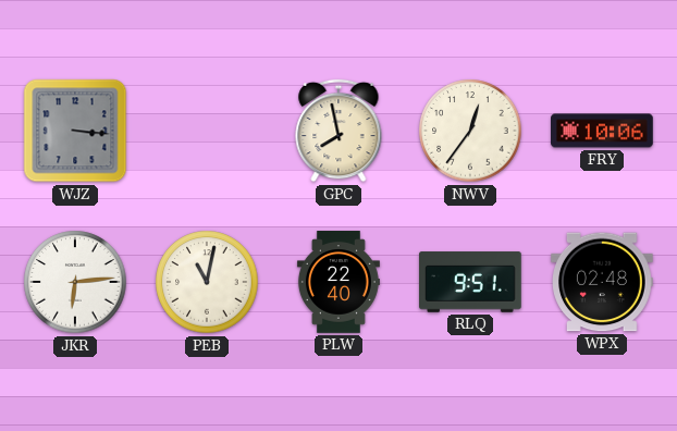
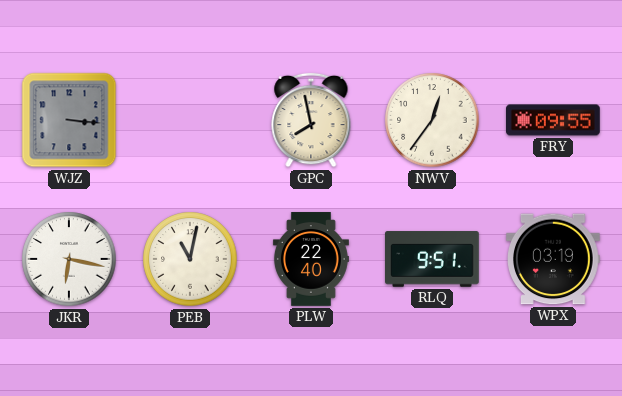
FRY: 10:06 -> 09:55 (554, 120)
JKR: 6:14 -> 6:17 (69, 259)
WPX: 02:48 -> 03:19 (554, 259)
